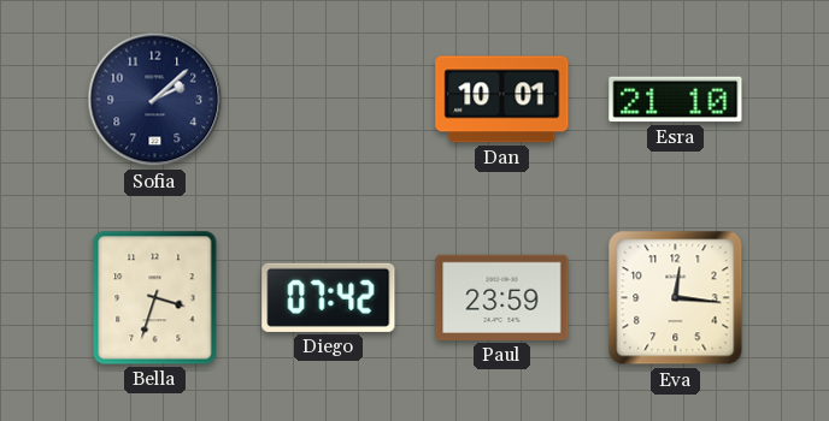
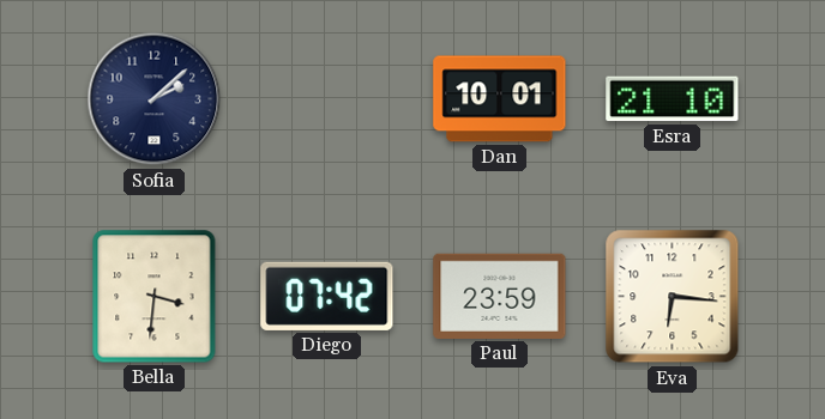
Bella: 3:33 -> 3:31 (155, 297)
Eva: 12:16 -> 6:16 (673, 297)
